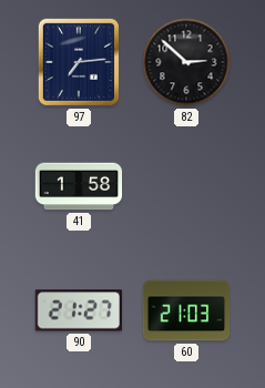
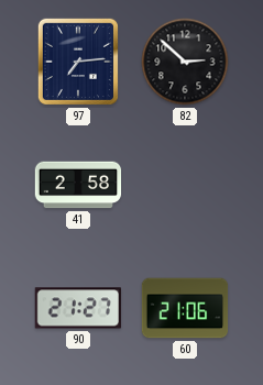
41: 1:58 -> 2:58 (78, 185)
60: 21:03 -> 21:06 (185, 308)
